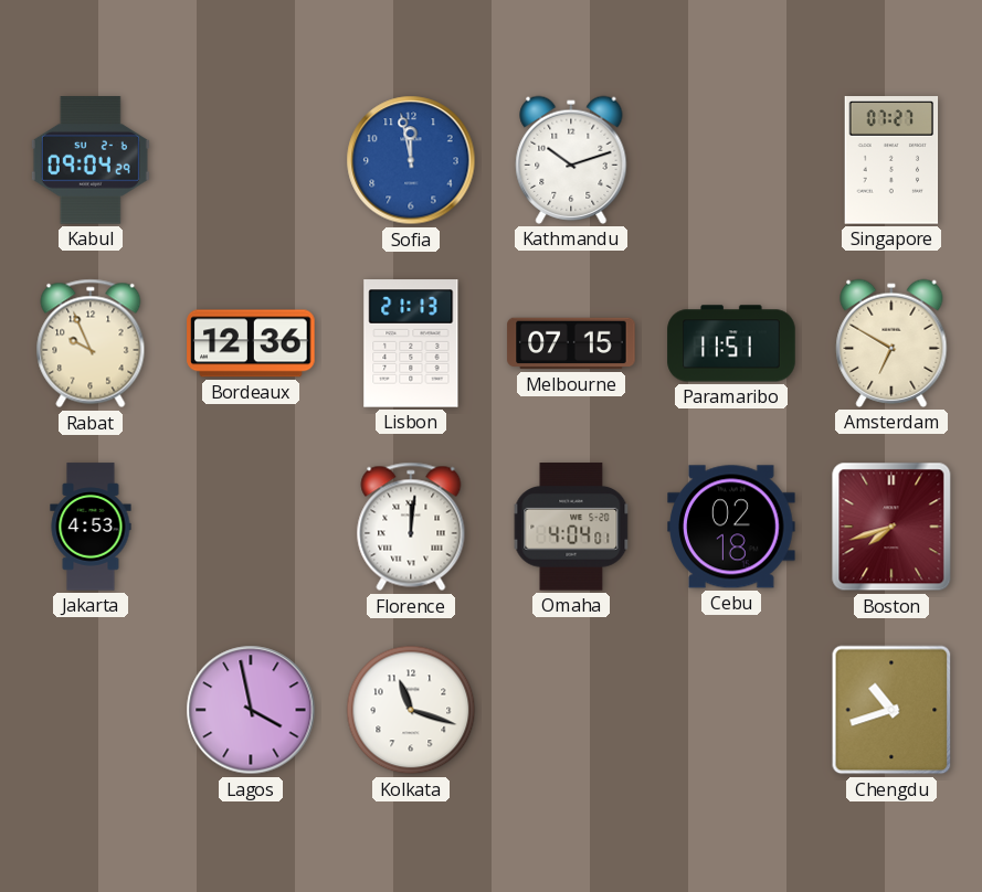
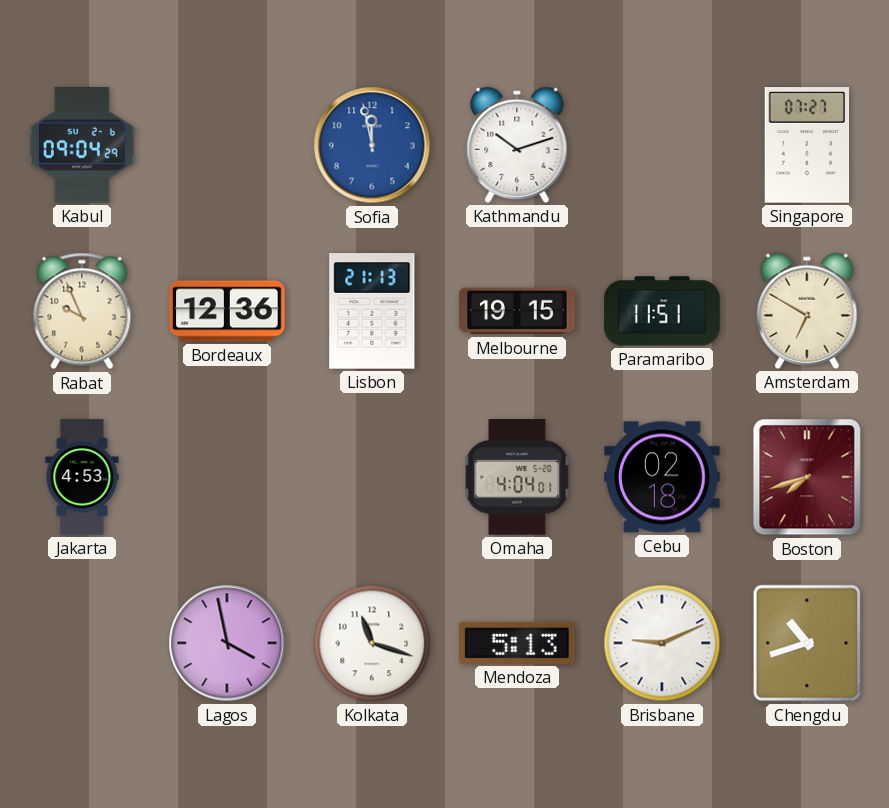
Melbourne: 07:15 -> 19:15 (517, 311)
Florence: 12:01 -> none (411, 527)
Mendoza: none -> 5:13 (517, 643)
Brisbane: none -> 9:11 (662, 643)
